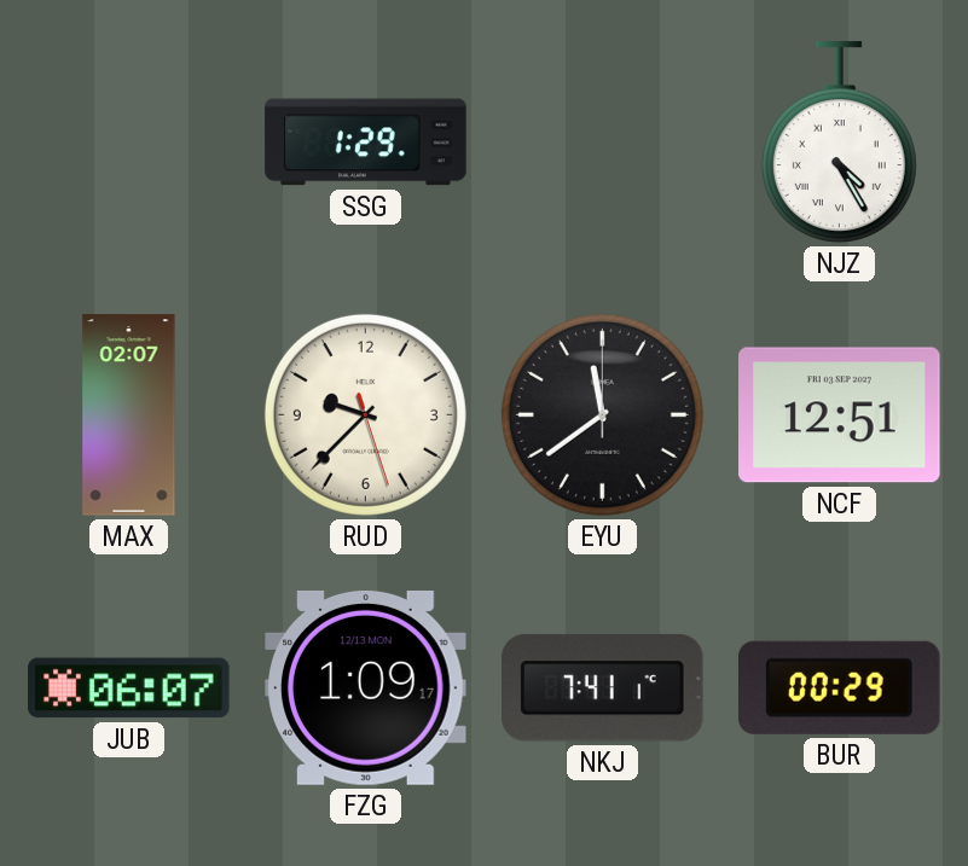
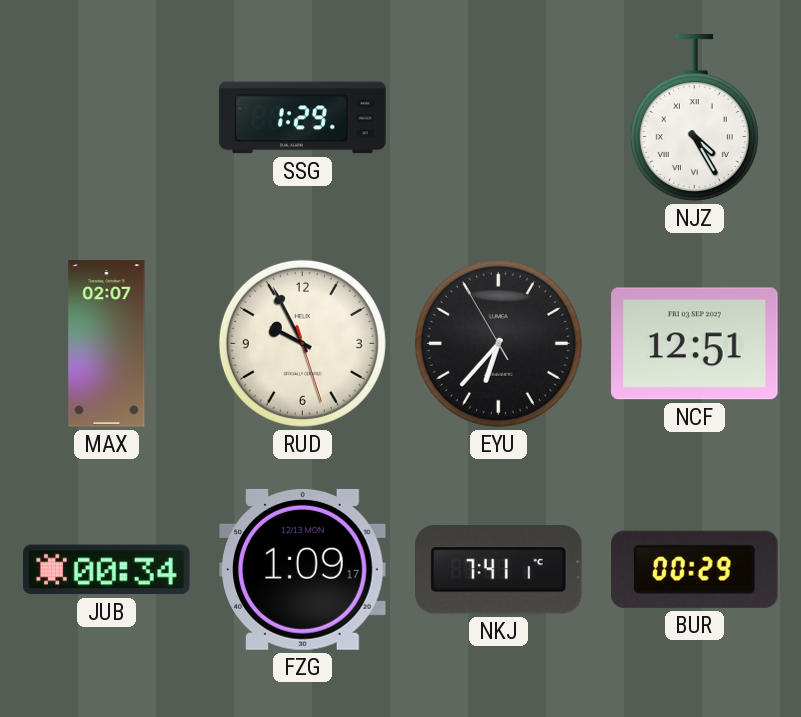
RUD: 9:37 -> 9:55 (302, 343)
EYU: 11:39 -> 6:36 (498, 343)
JUB: 06:07 -> 00:34 (107, 570)
